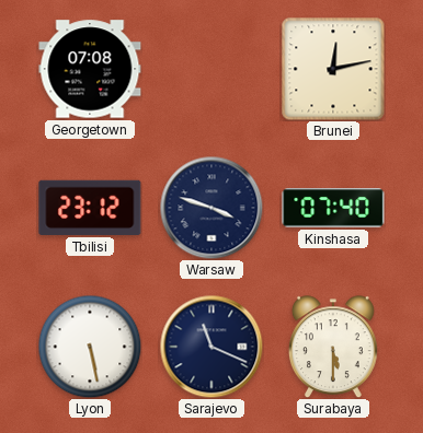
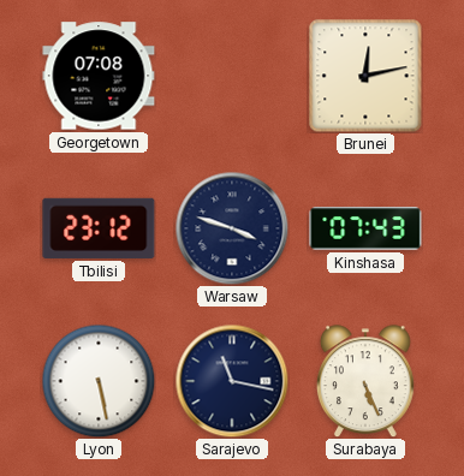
Kinshasa: 07:40 -> 07:43 (365, 228)
Sarajevo: 11:19 -> 11:17 (232, 381)
Surabaya: 5:30 -> 5:26 (365, 381)
